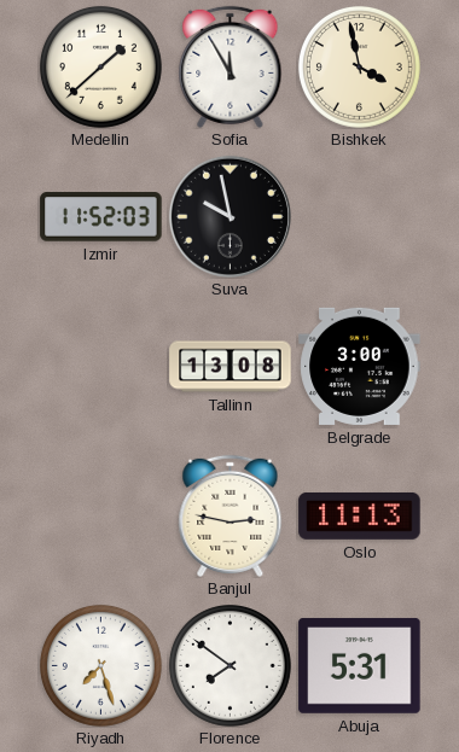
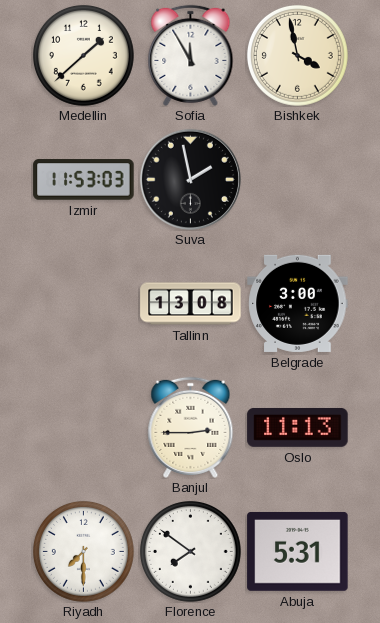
Izmir: 11:52 -> 11:53 (84, 180)
Suva: 9:58 -> 1:58 (190, 179)
Banjul: 2:47 -> 2:45 (191, 427)
Riyadh: 7:27 -> 7:30 (83, 551)
